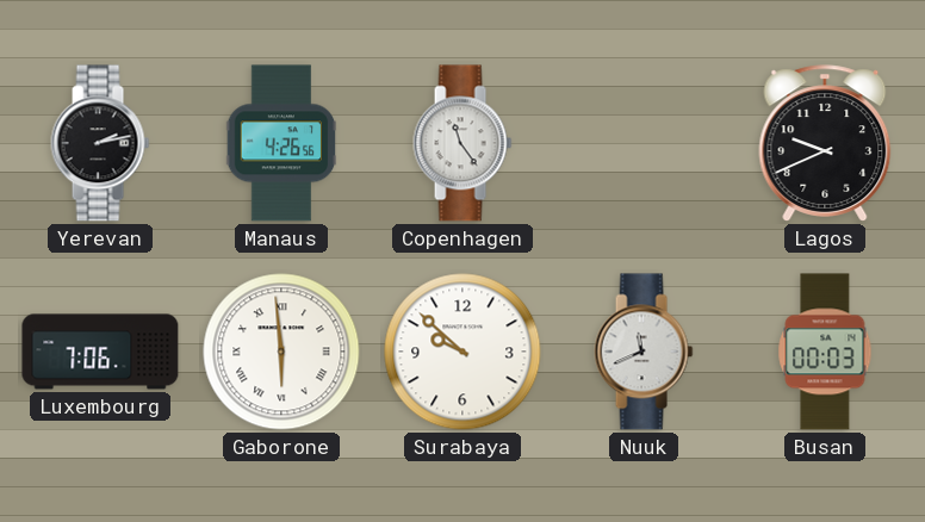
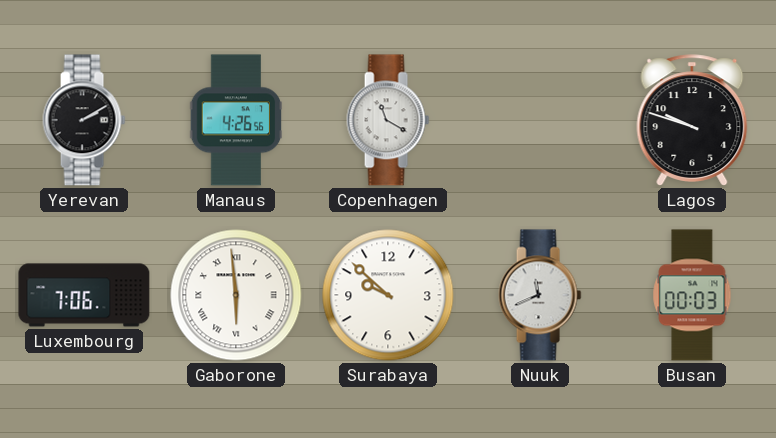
Yerevan: 2:13 -> 2:10 (84, 120)
Copenhagen: 11:24 -> 11:20 (388, 120)
Lagos: 9:41 -> 9:48 (692, 120)
